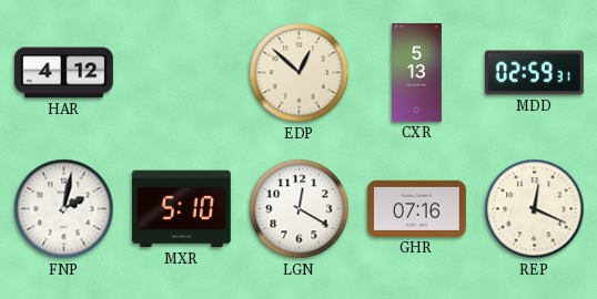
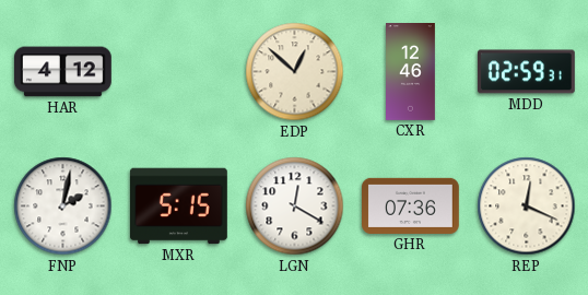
CXR: 5:13 -> 12:46 (411, 72)
MXR: 5:10 -> 5:15 (178, 206)
GHR: 07:16 -> 07:36 (411, 205)
